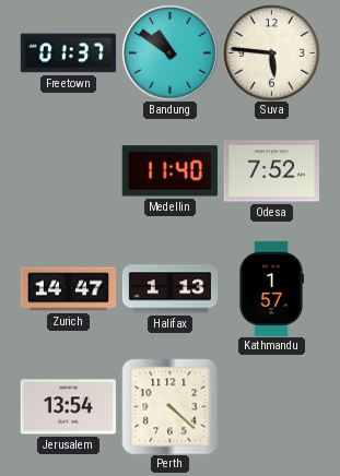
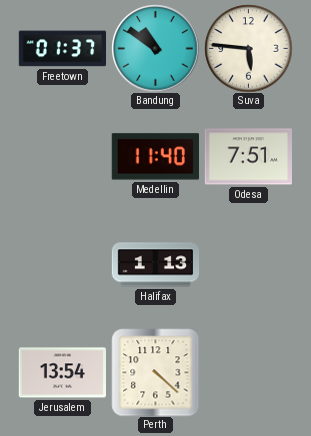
Odesa: 7:52 -> 7:51 (248, 157)
Zurich: 14:47 -> none (68, 289)
Kathmandu: 1:57 -> none (270, 288)
